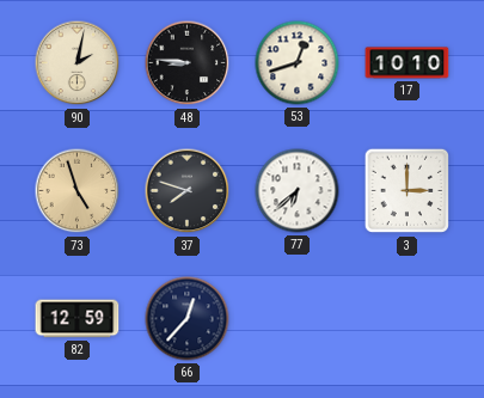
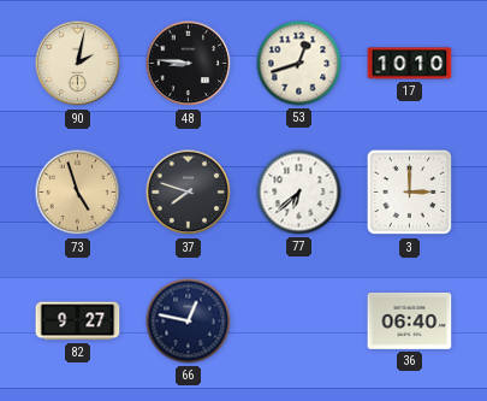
82: 12:59 -> 9:27 (78, 322)
66: 12:37 -> 12:47 (189, 322)
36: none -> 06:40 (410, 320)
